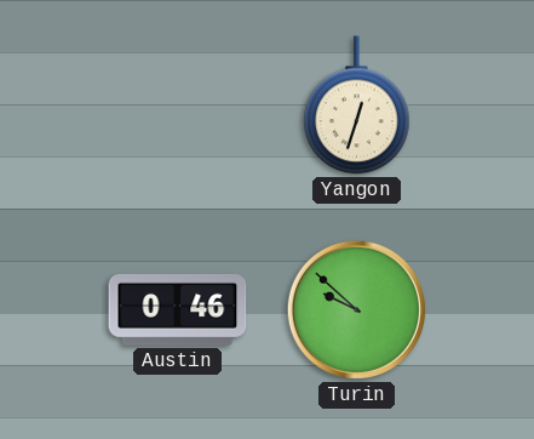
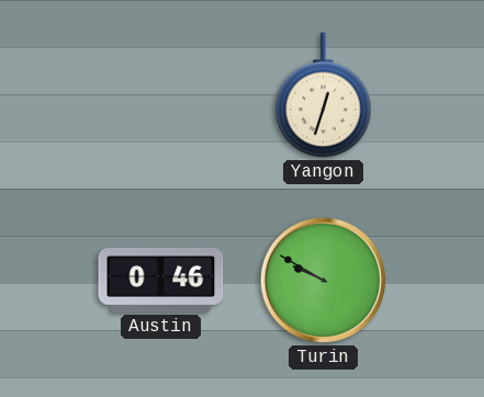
Turin: 9:52 -> 9:50 (323, 280)
